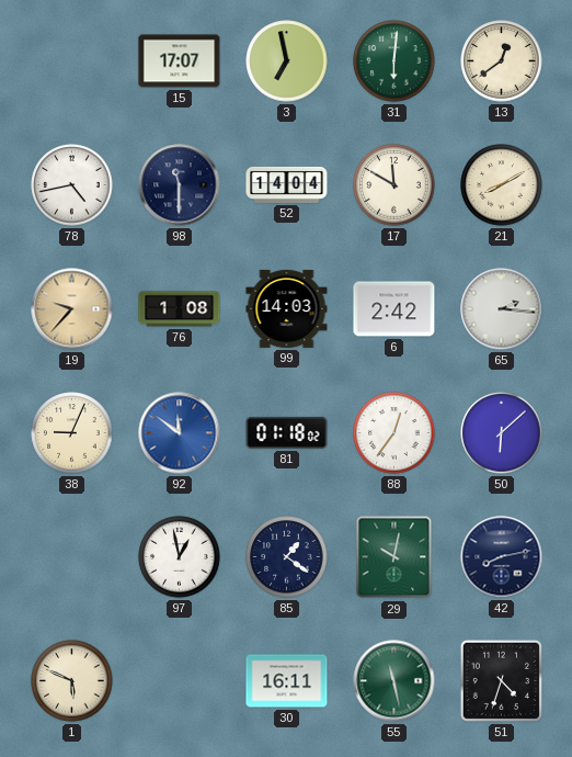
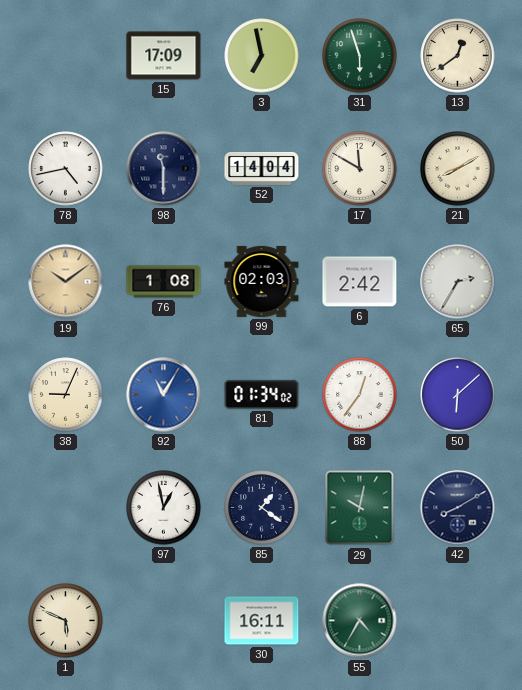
15: 17:07 -> 17:09 (164, 56)
31: 6:01 -> 5:57 (360, 56)
19: 9:37 -> 10:09 (66, 282)
99: 14:03 -> 02:03 (262, 281)
65: 2:16 -> 2:35 (458, 282)
92: 11:51 -> 11:05 (164, 395)
81: 01:18 -> 01:34 (262, 394)
42: 8:13 -> 8:10 (458, 508)
55: 11:28 -> 4:35 (360, 621)
51: 4:33 -> none (501, 680)
